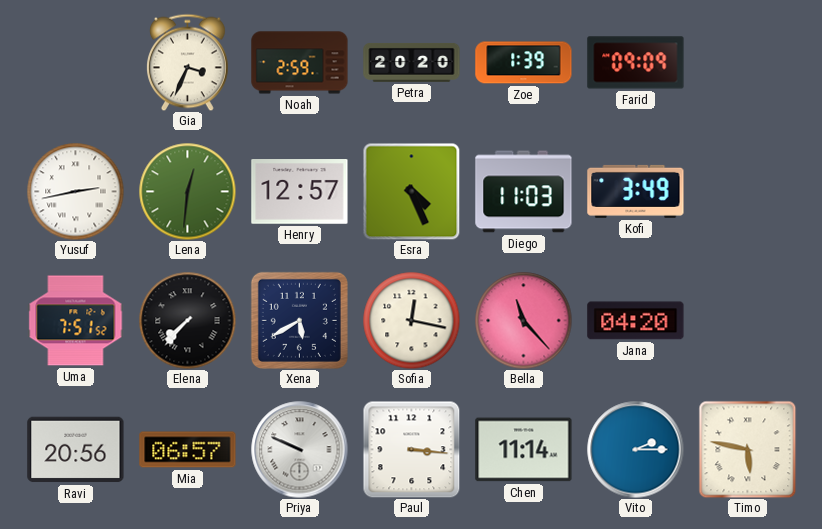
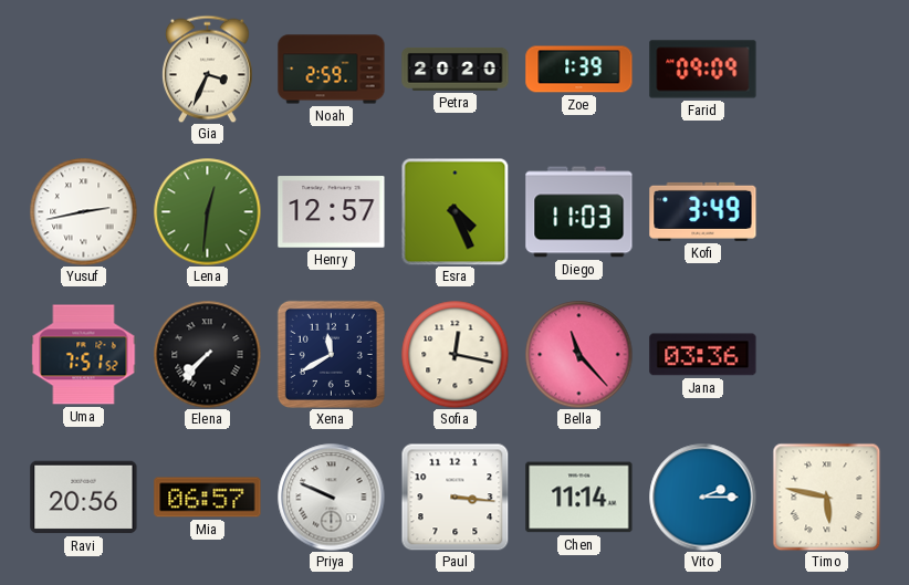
Xena: 5:40 -> 11:40 (331, 354)
Jana: 04:20 -> 03:36 (703, 355)
